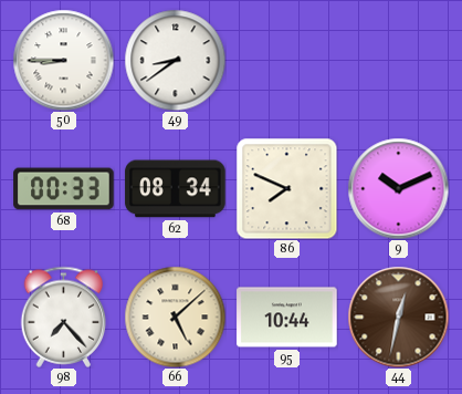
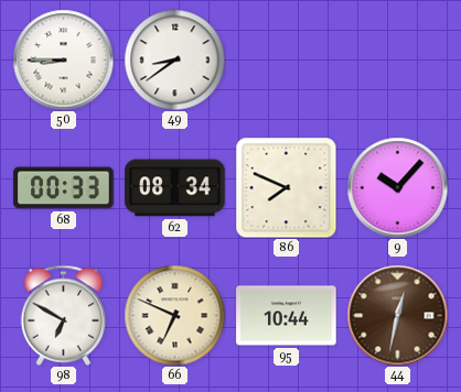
9: 10:11 -> 10:07 (397, 187)
98: 7:23 -> 6:50 (64, 315)
66: 5:08 -> 6:49 (174, 315)
